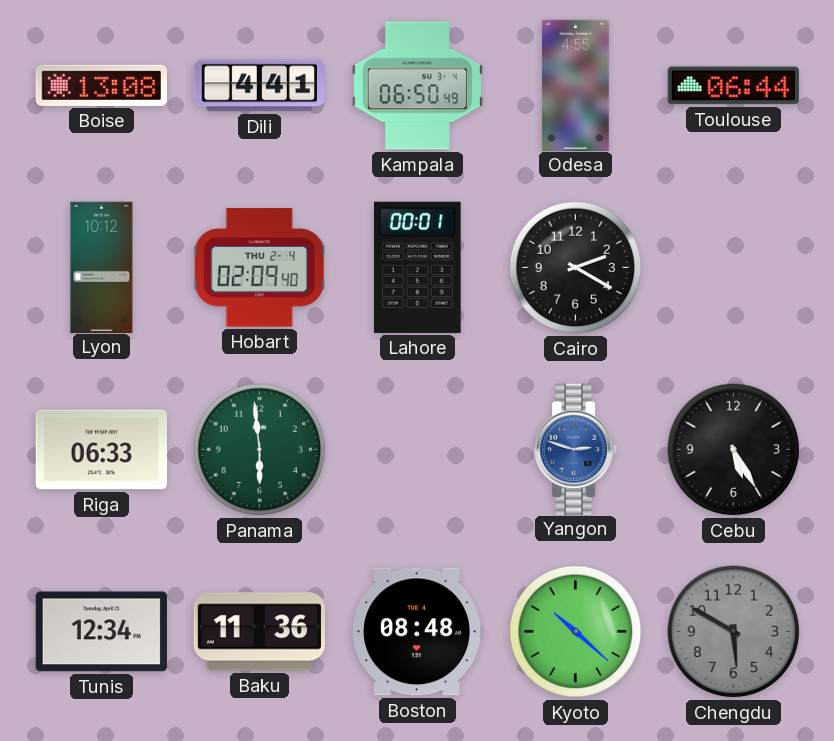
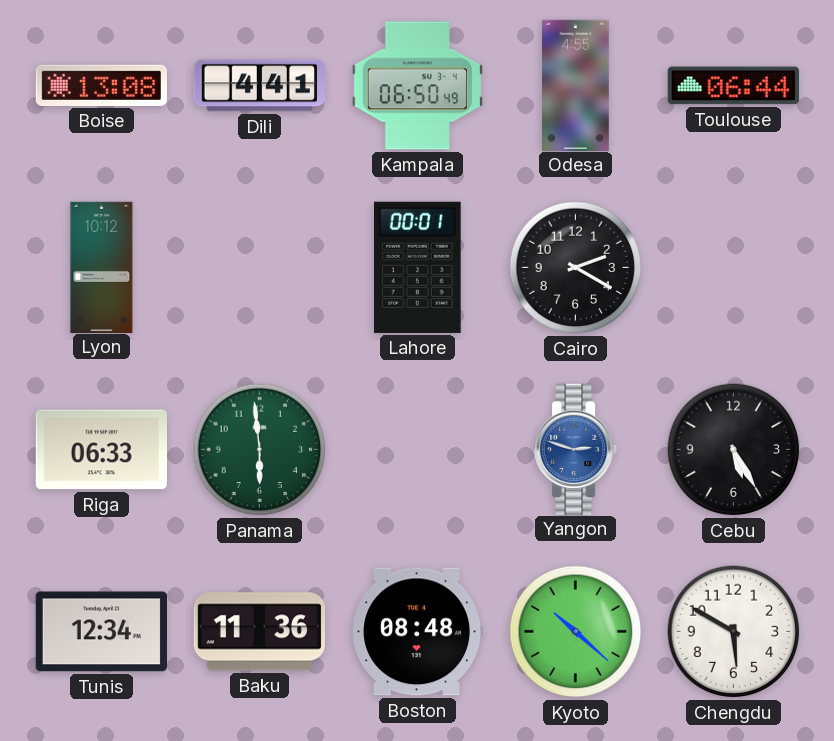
Hobart: 02:09 -> none (260, 268)
Chengdu dial: grey -> white (734, 632)
